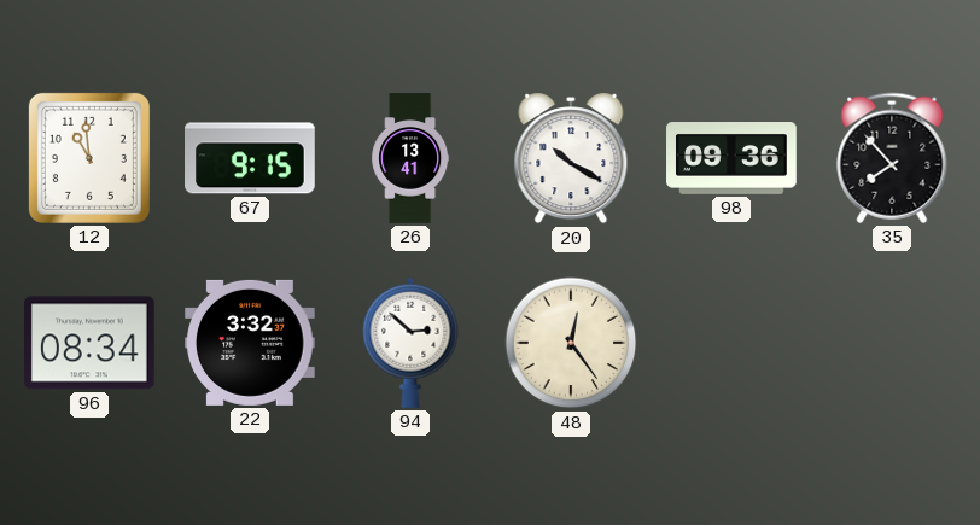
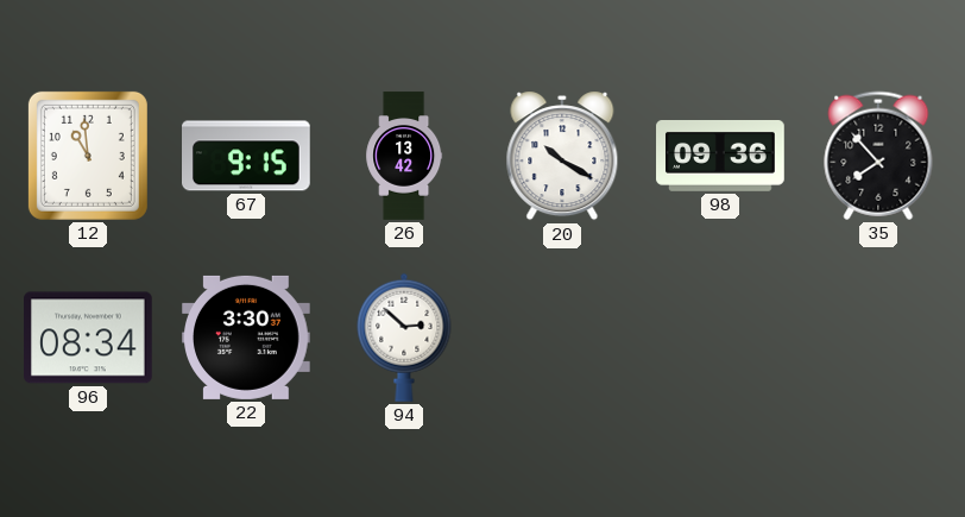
26: 13:41 -> 13:42 (404, 156)
22: 3:32 -> 3:30 (246, 338)
48: 12:24 -> none (571, 343)
